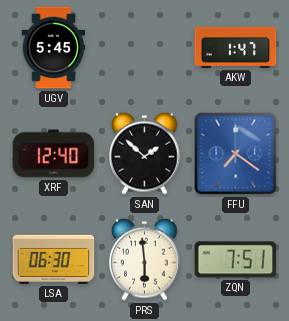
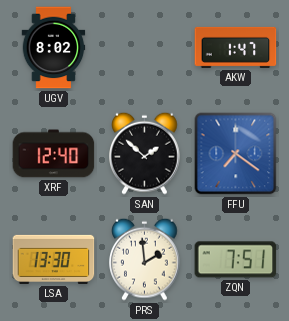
UGV: 5:45 -> 8:02 (54, 48)
LSA: 06:30 -> 13:30 (54, 259)
PRS: 5:59 -> 1:59 (145, 259)
